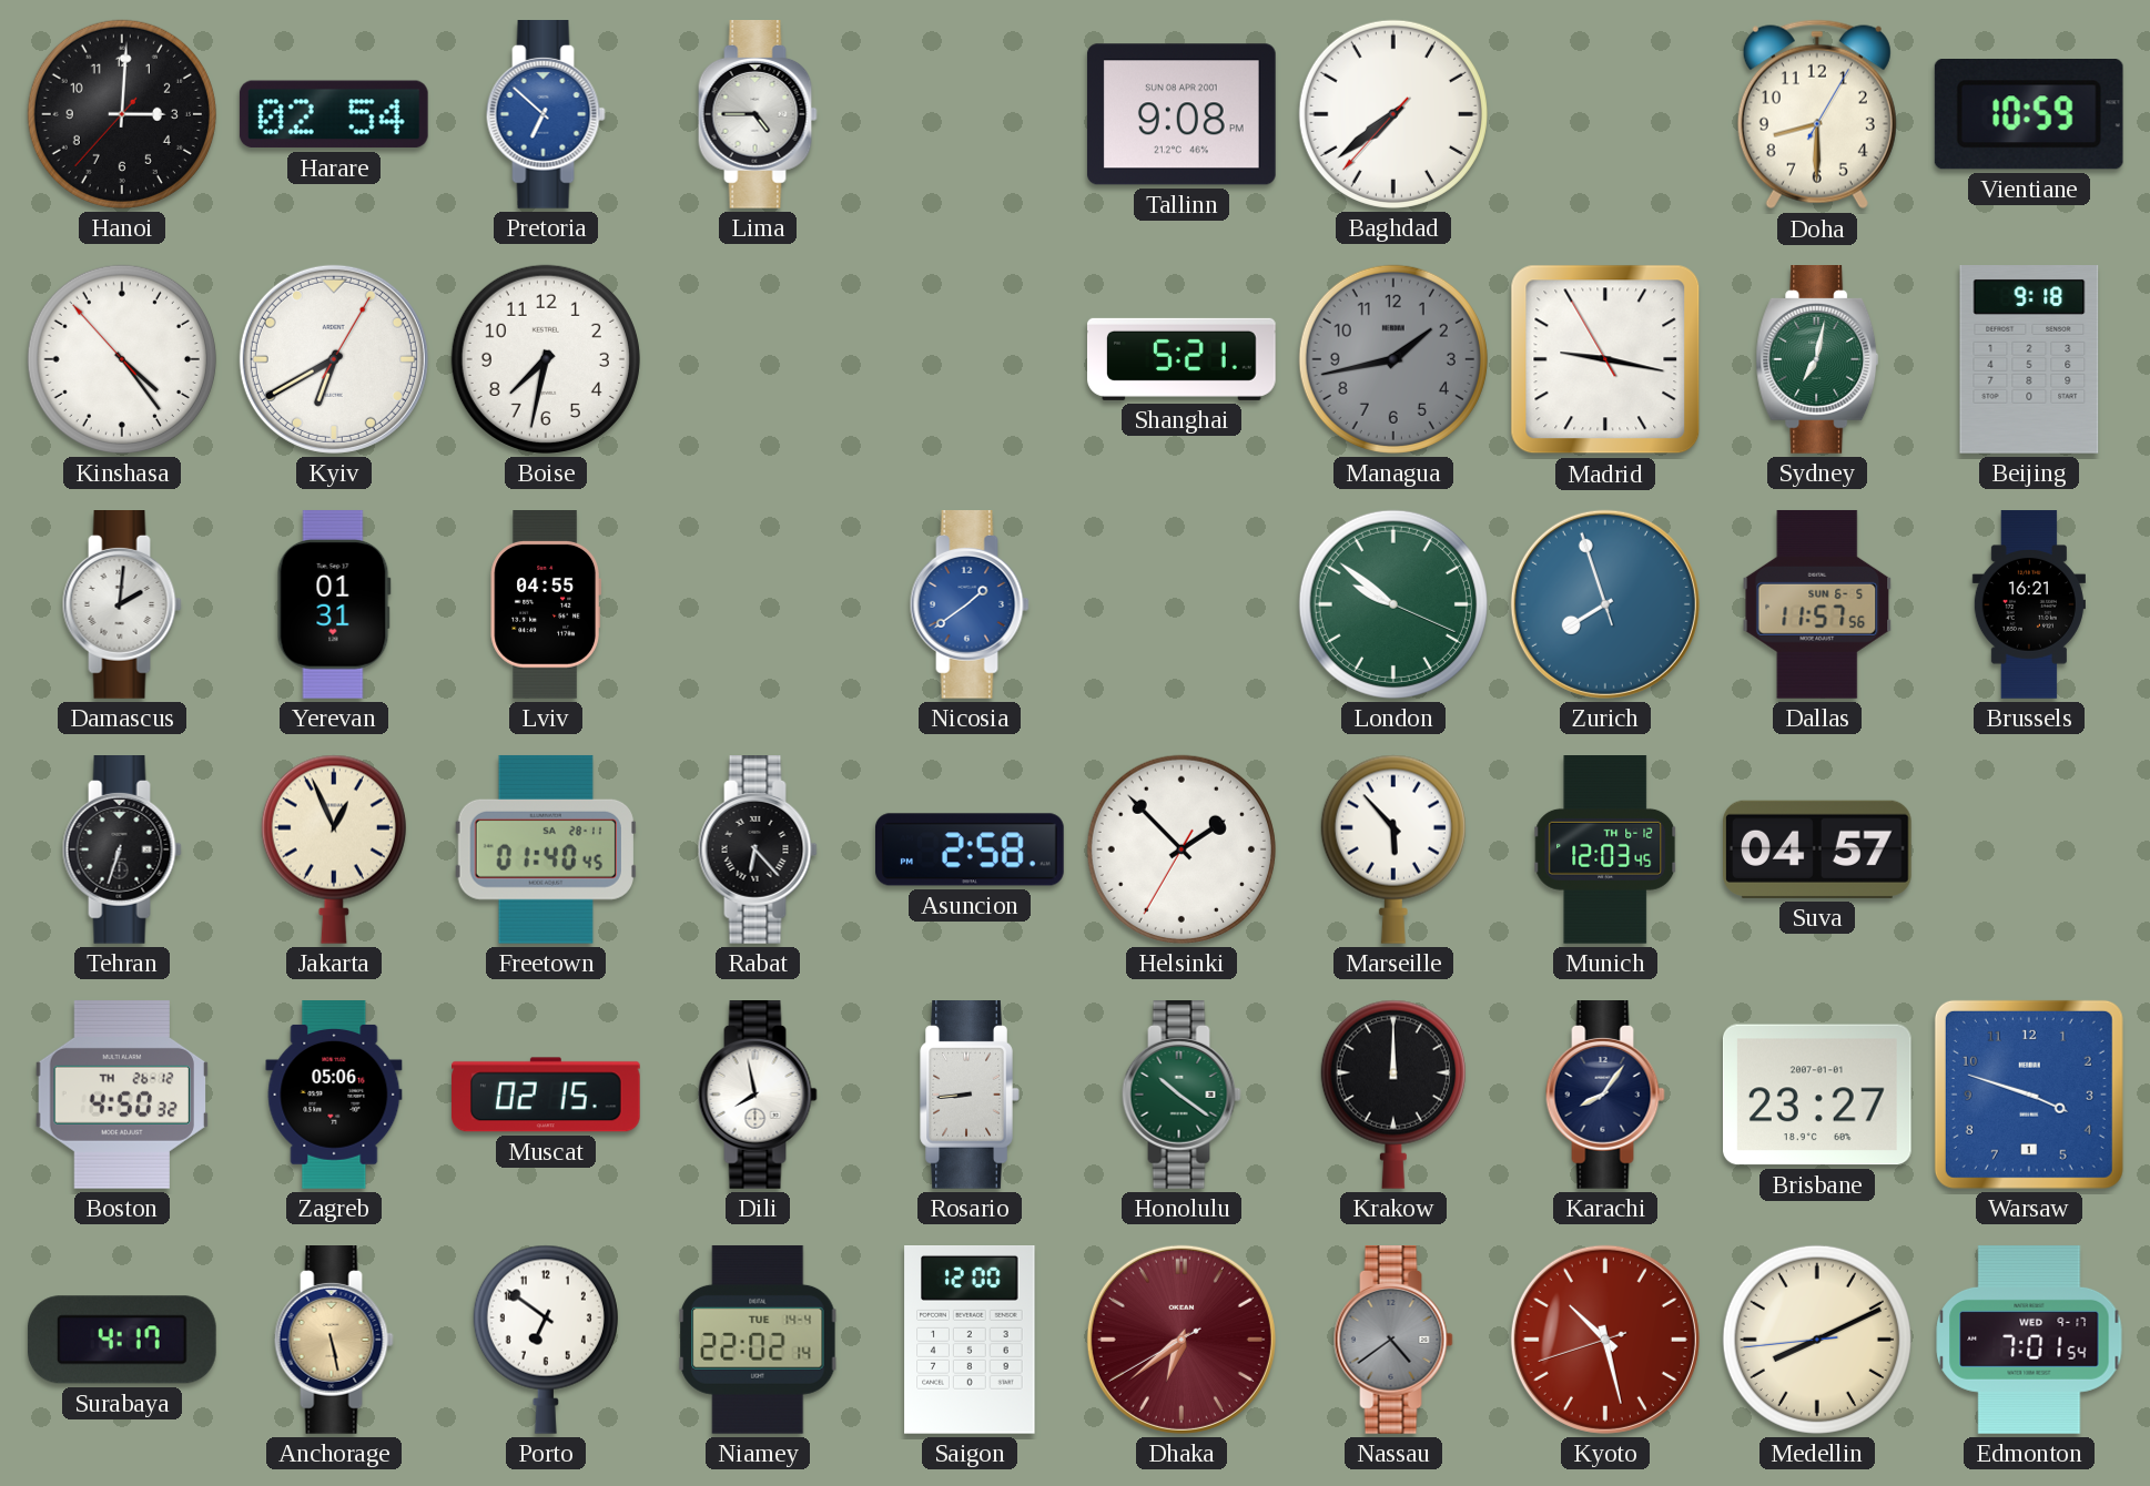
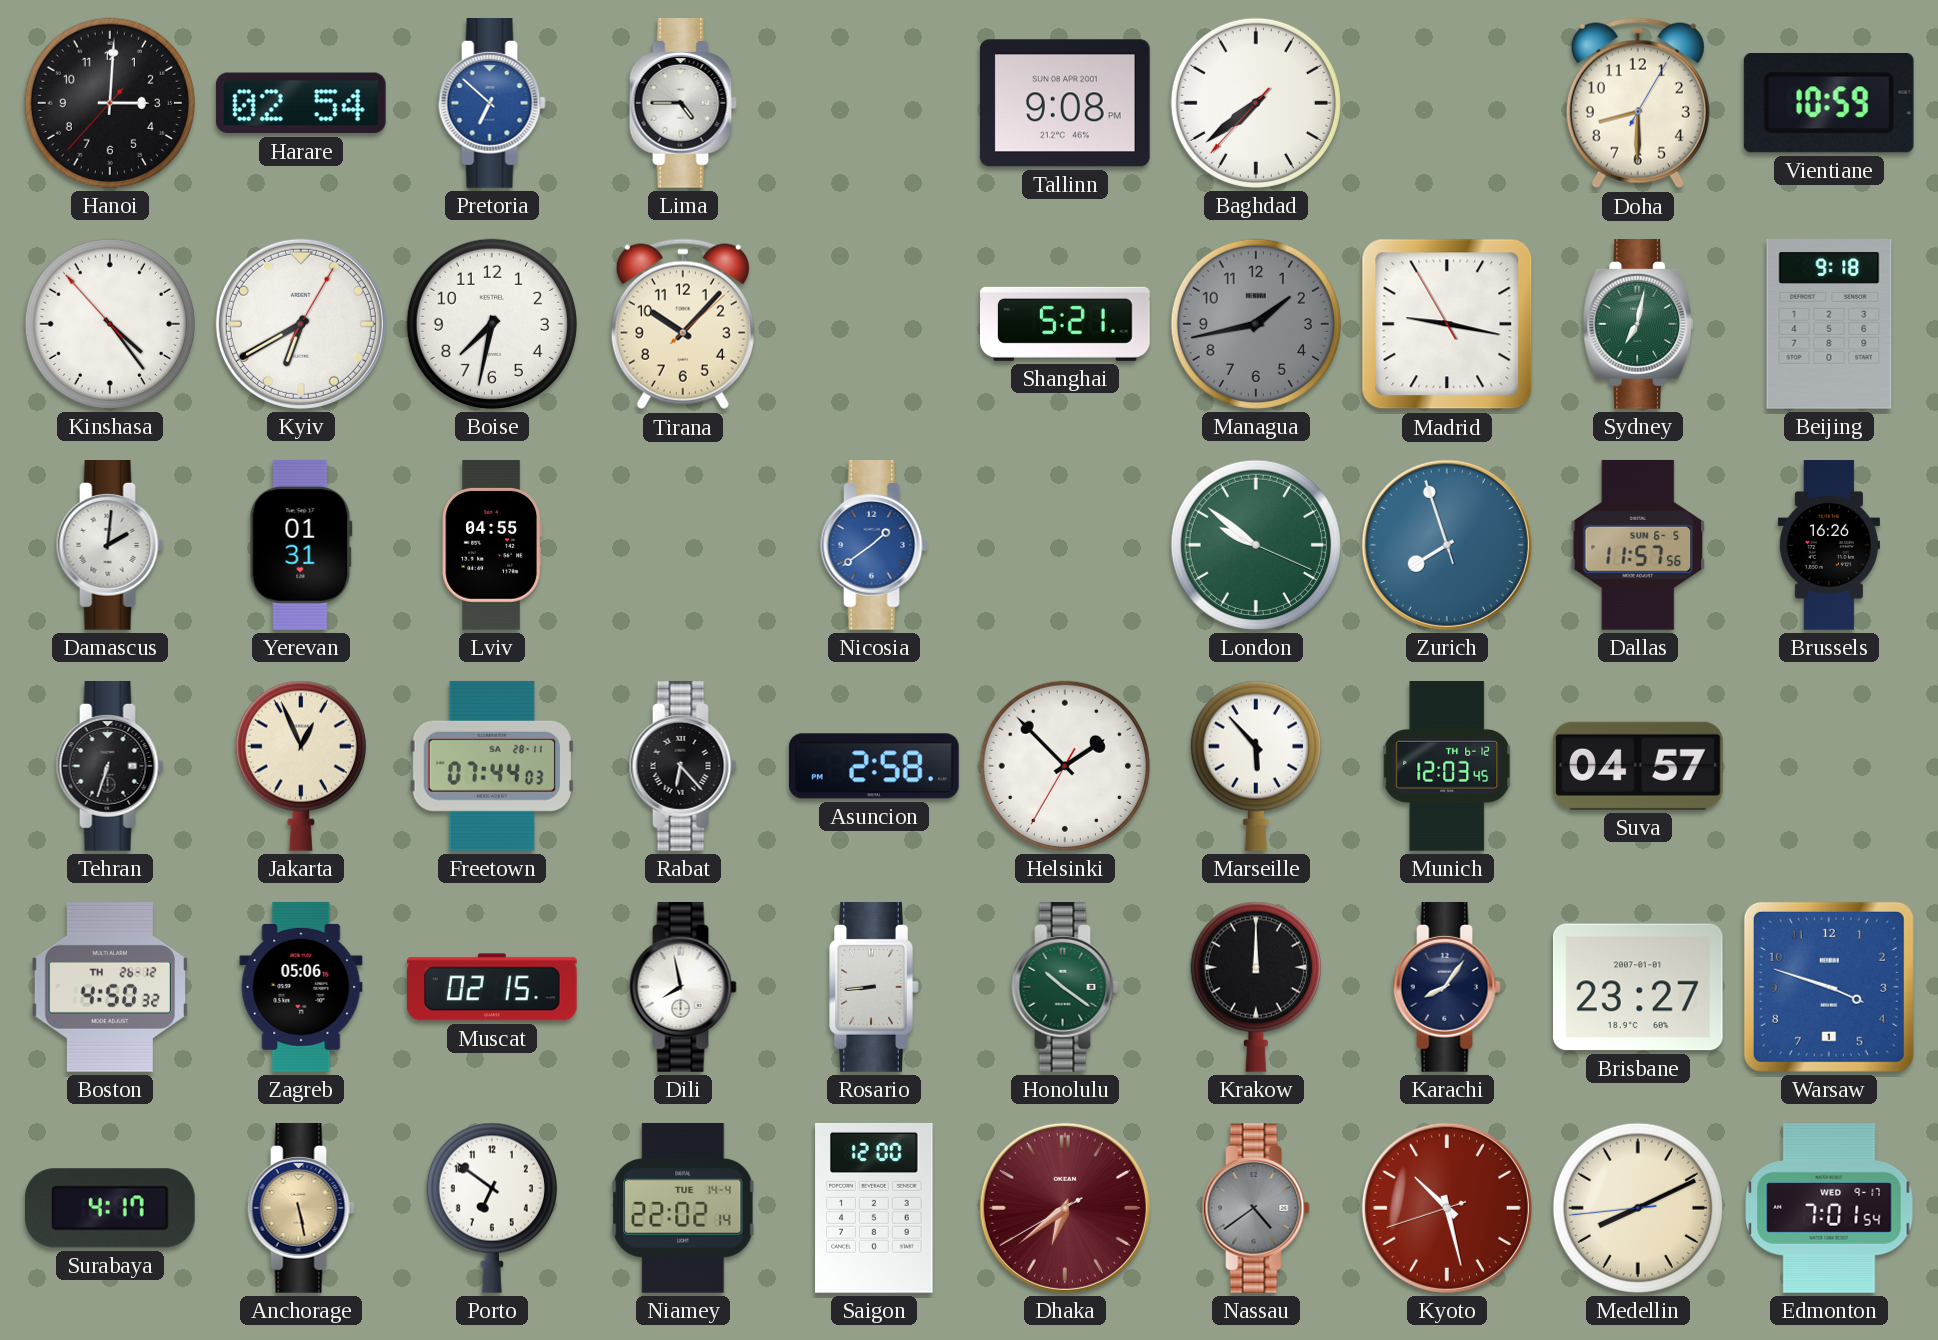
Tirana: none -> 10:07 (683, 324)
Brussels: 16:21 -> 16:26 (1829, 545)
Freetown: 01:40 -> 07:44 (492, 766)
